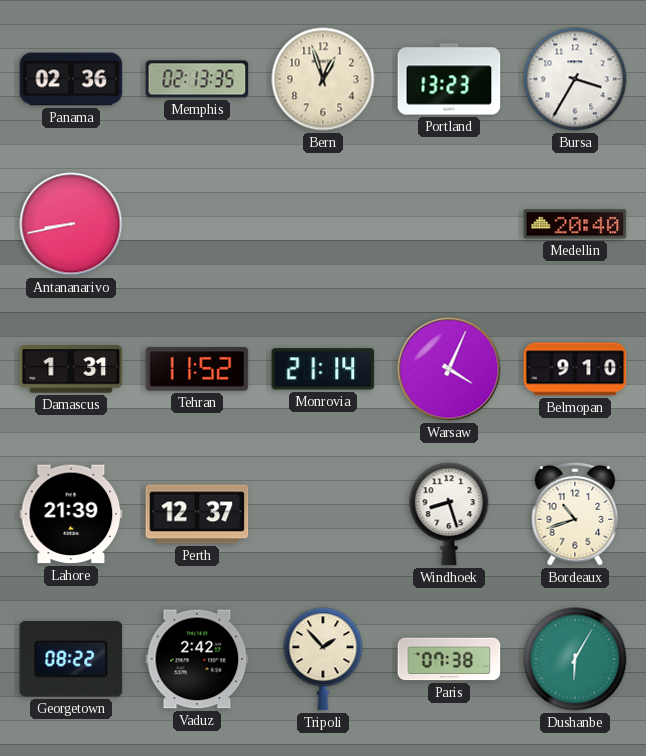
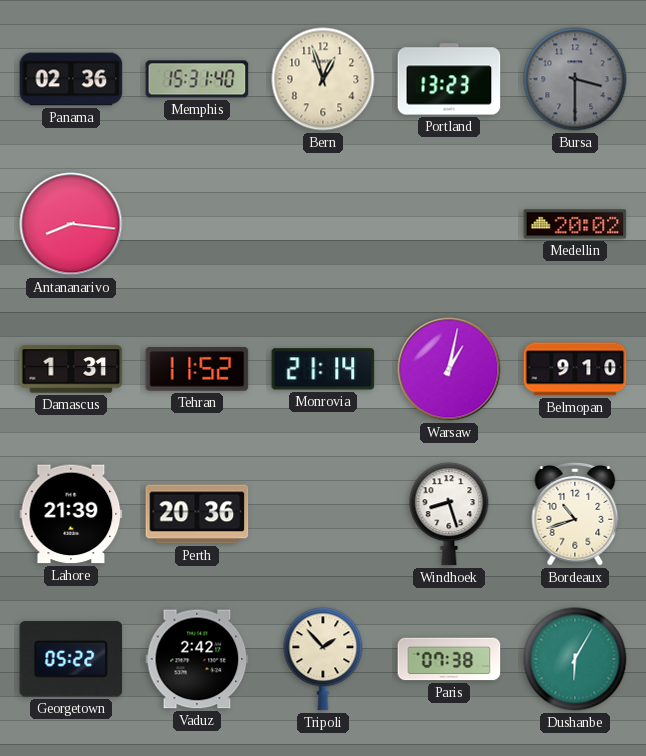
Memphis: 02:13 -> 15:31 (197, 79)
Bursa: 3:35 -> 3:30 (575, 79)
Bursa dial: white -> grey (575, 79)
Antananarivo: 8:43 -> 8:16 (71, 224)
Medellin: 20:40 -> 20:02 (575, 224)
Warsaw: 4:04 -> 1:02 (449, 369)
Perth: 12:37 -> 20:36 (197, 514)
Georgetown: 08:22 -> 05:22 (71, 659)
